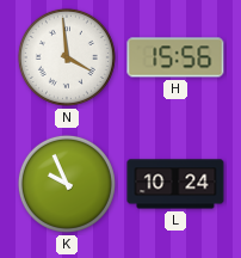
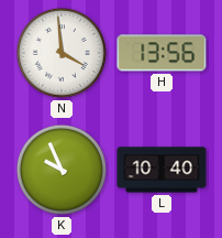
H: 15:56 -> 13:56 (162, 53)
L: 10:24 -> 10:40 (162, 170)
